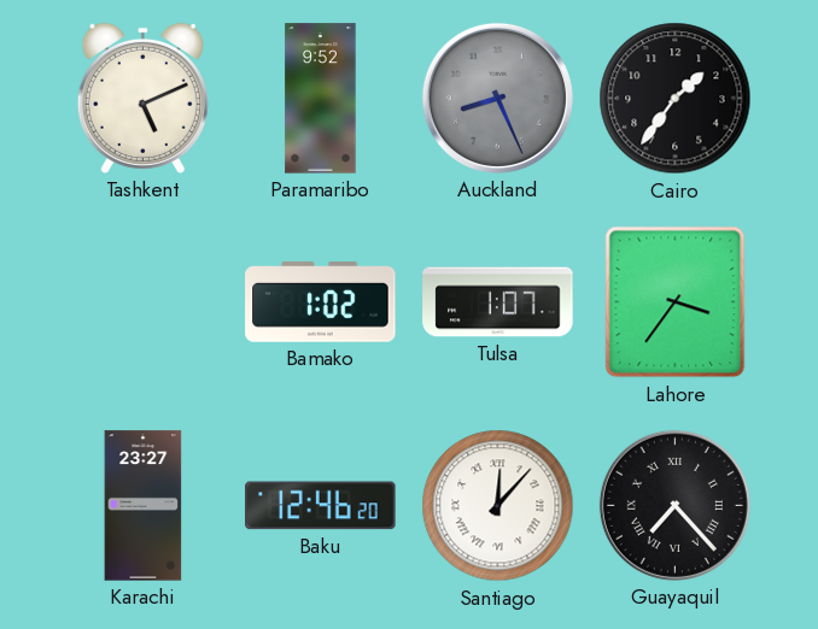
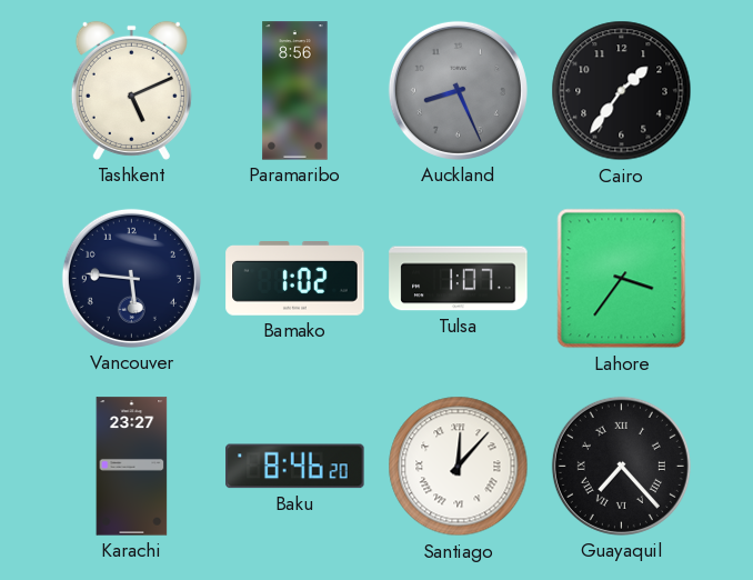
Paramaribo: 9:52 -> 8:56 (295, 91)
Vancouver: none -> 5:46 (131, 278)
Baku: 12:46 -> 8:46 (295, 467)
